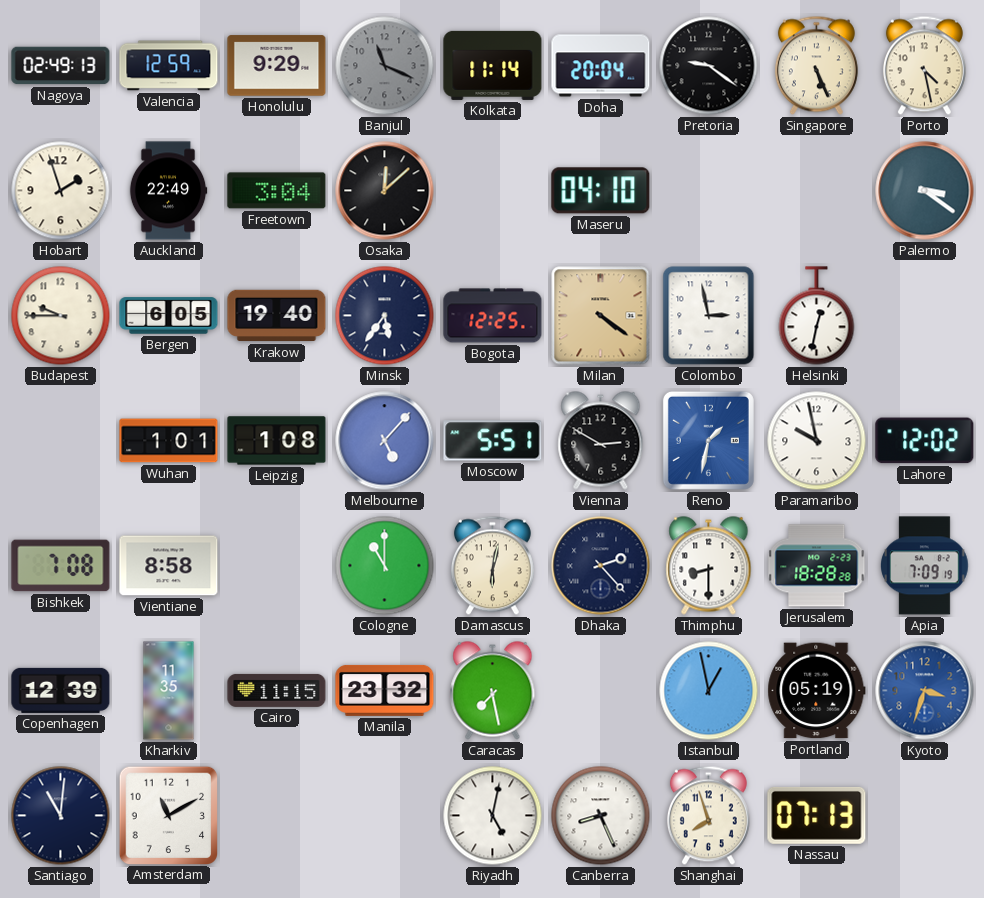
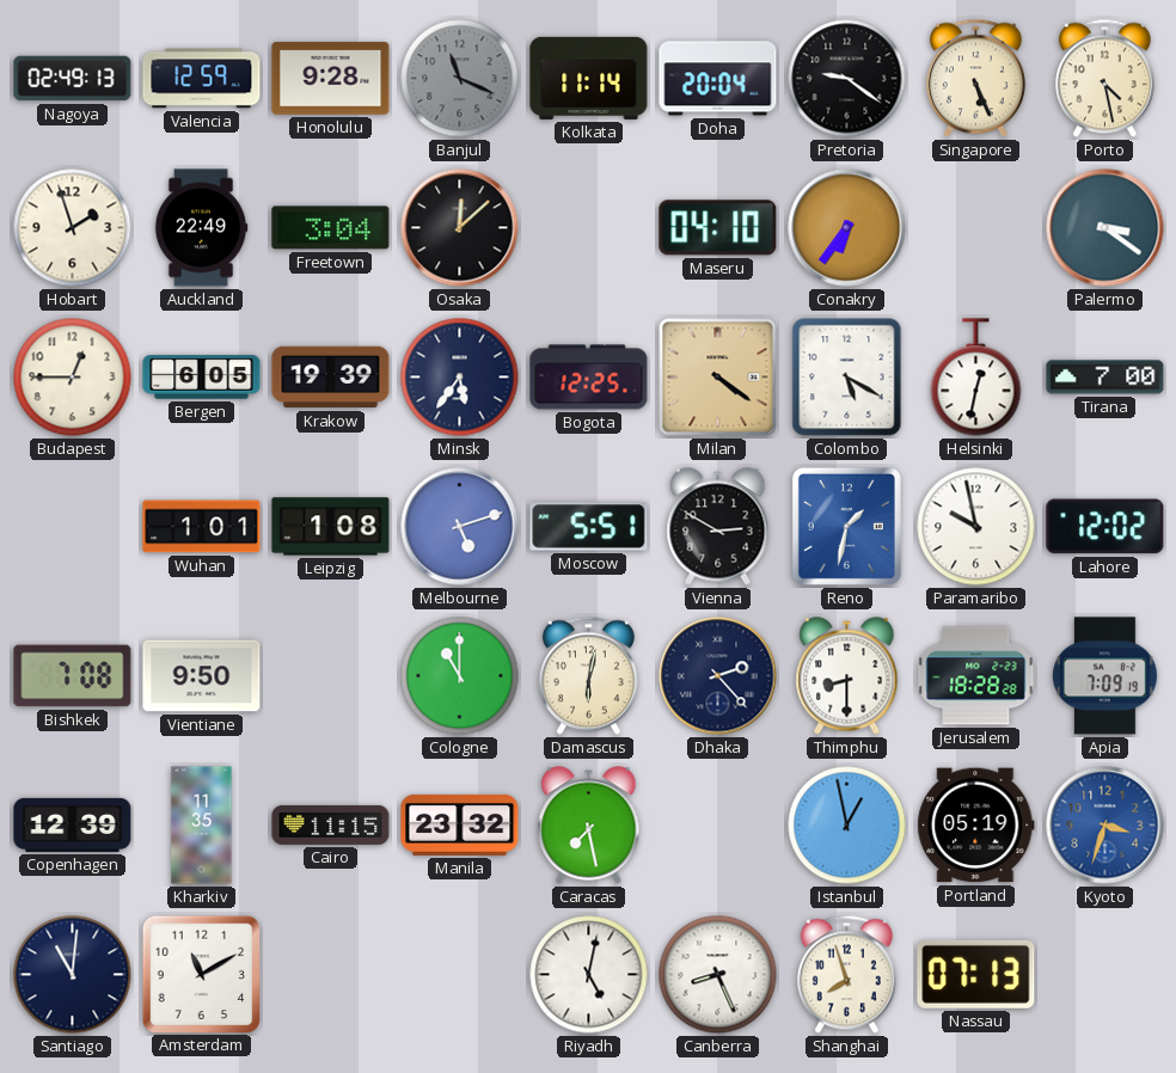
Honolulu: 9:29 -> 9:28 (331, 79)
Conakry: none -> 6:36 (847, 228)
Budapest: 9:45 -> 12:45 (73, 378)
Krakow: 19:40 -> 19:39 (331, 378)
Colombo: 2:58 -> 5:20 (847, 378)
Tirana: none -> 7:00 (1105, 378)
Melbourne: 5:07 -> 5:12 (460, 527)
Vientiane: 8:58 -> 9:50 (202, 676)
